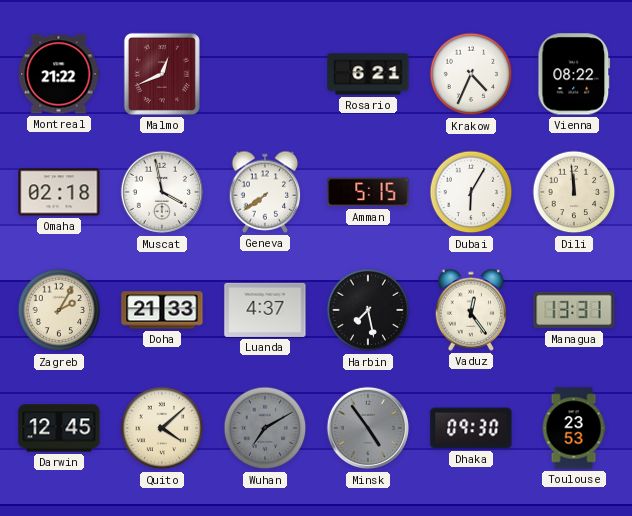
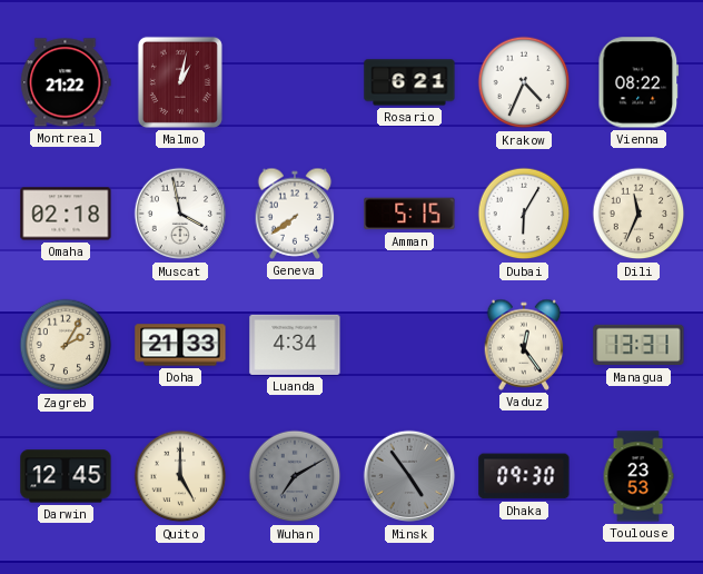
Malmo: 12:41 -> 1:02 (180, 82)
Dili: 11:59 -> 11:34 (638, 214)
Luanda: 4:37 -> 4:34 (295, 345)
Harbin: 7:28 -> none (368, 310)
Quito: 4:08 -> 5:00 (180, 476)
